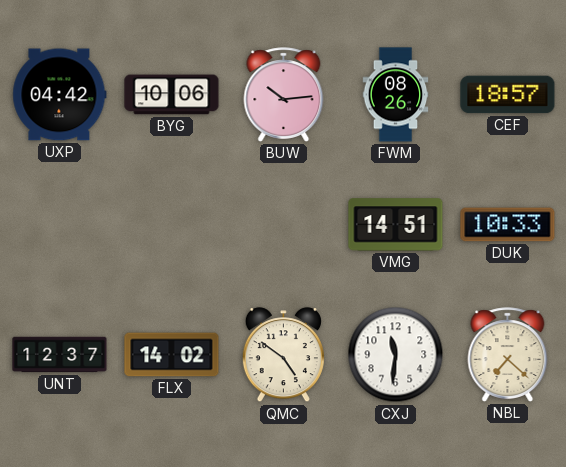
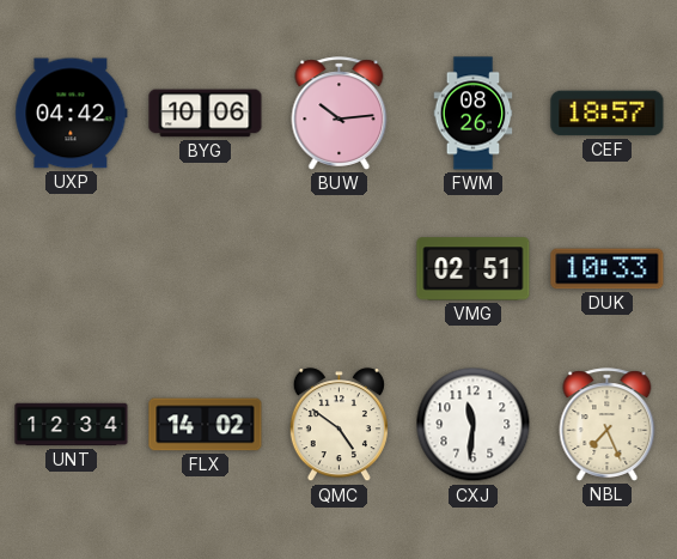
VMG: 14:51 -> 02:51 (474, 269)
UNT: 12:37 -> 12:34 (72, 425)
NBL: 7:22 -> 7:26 (608, 425)
